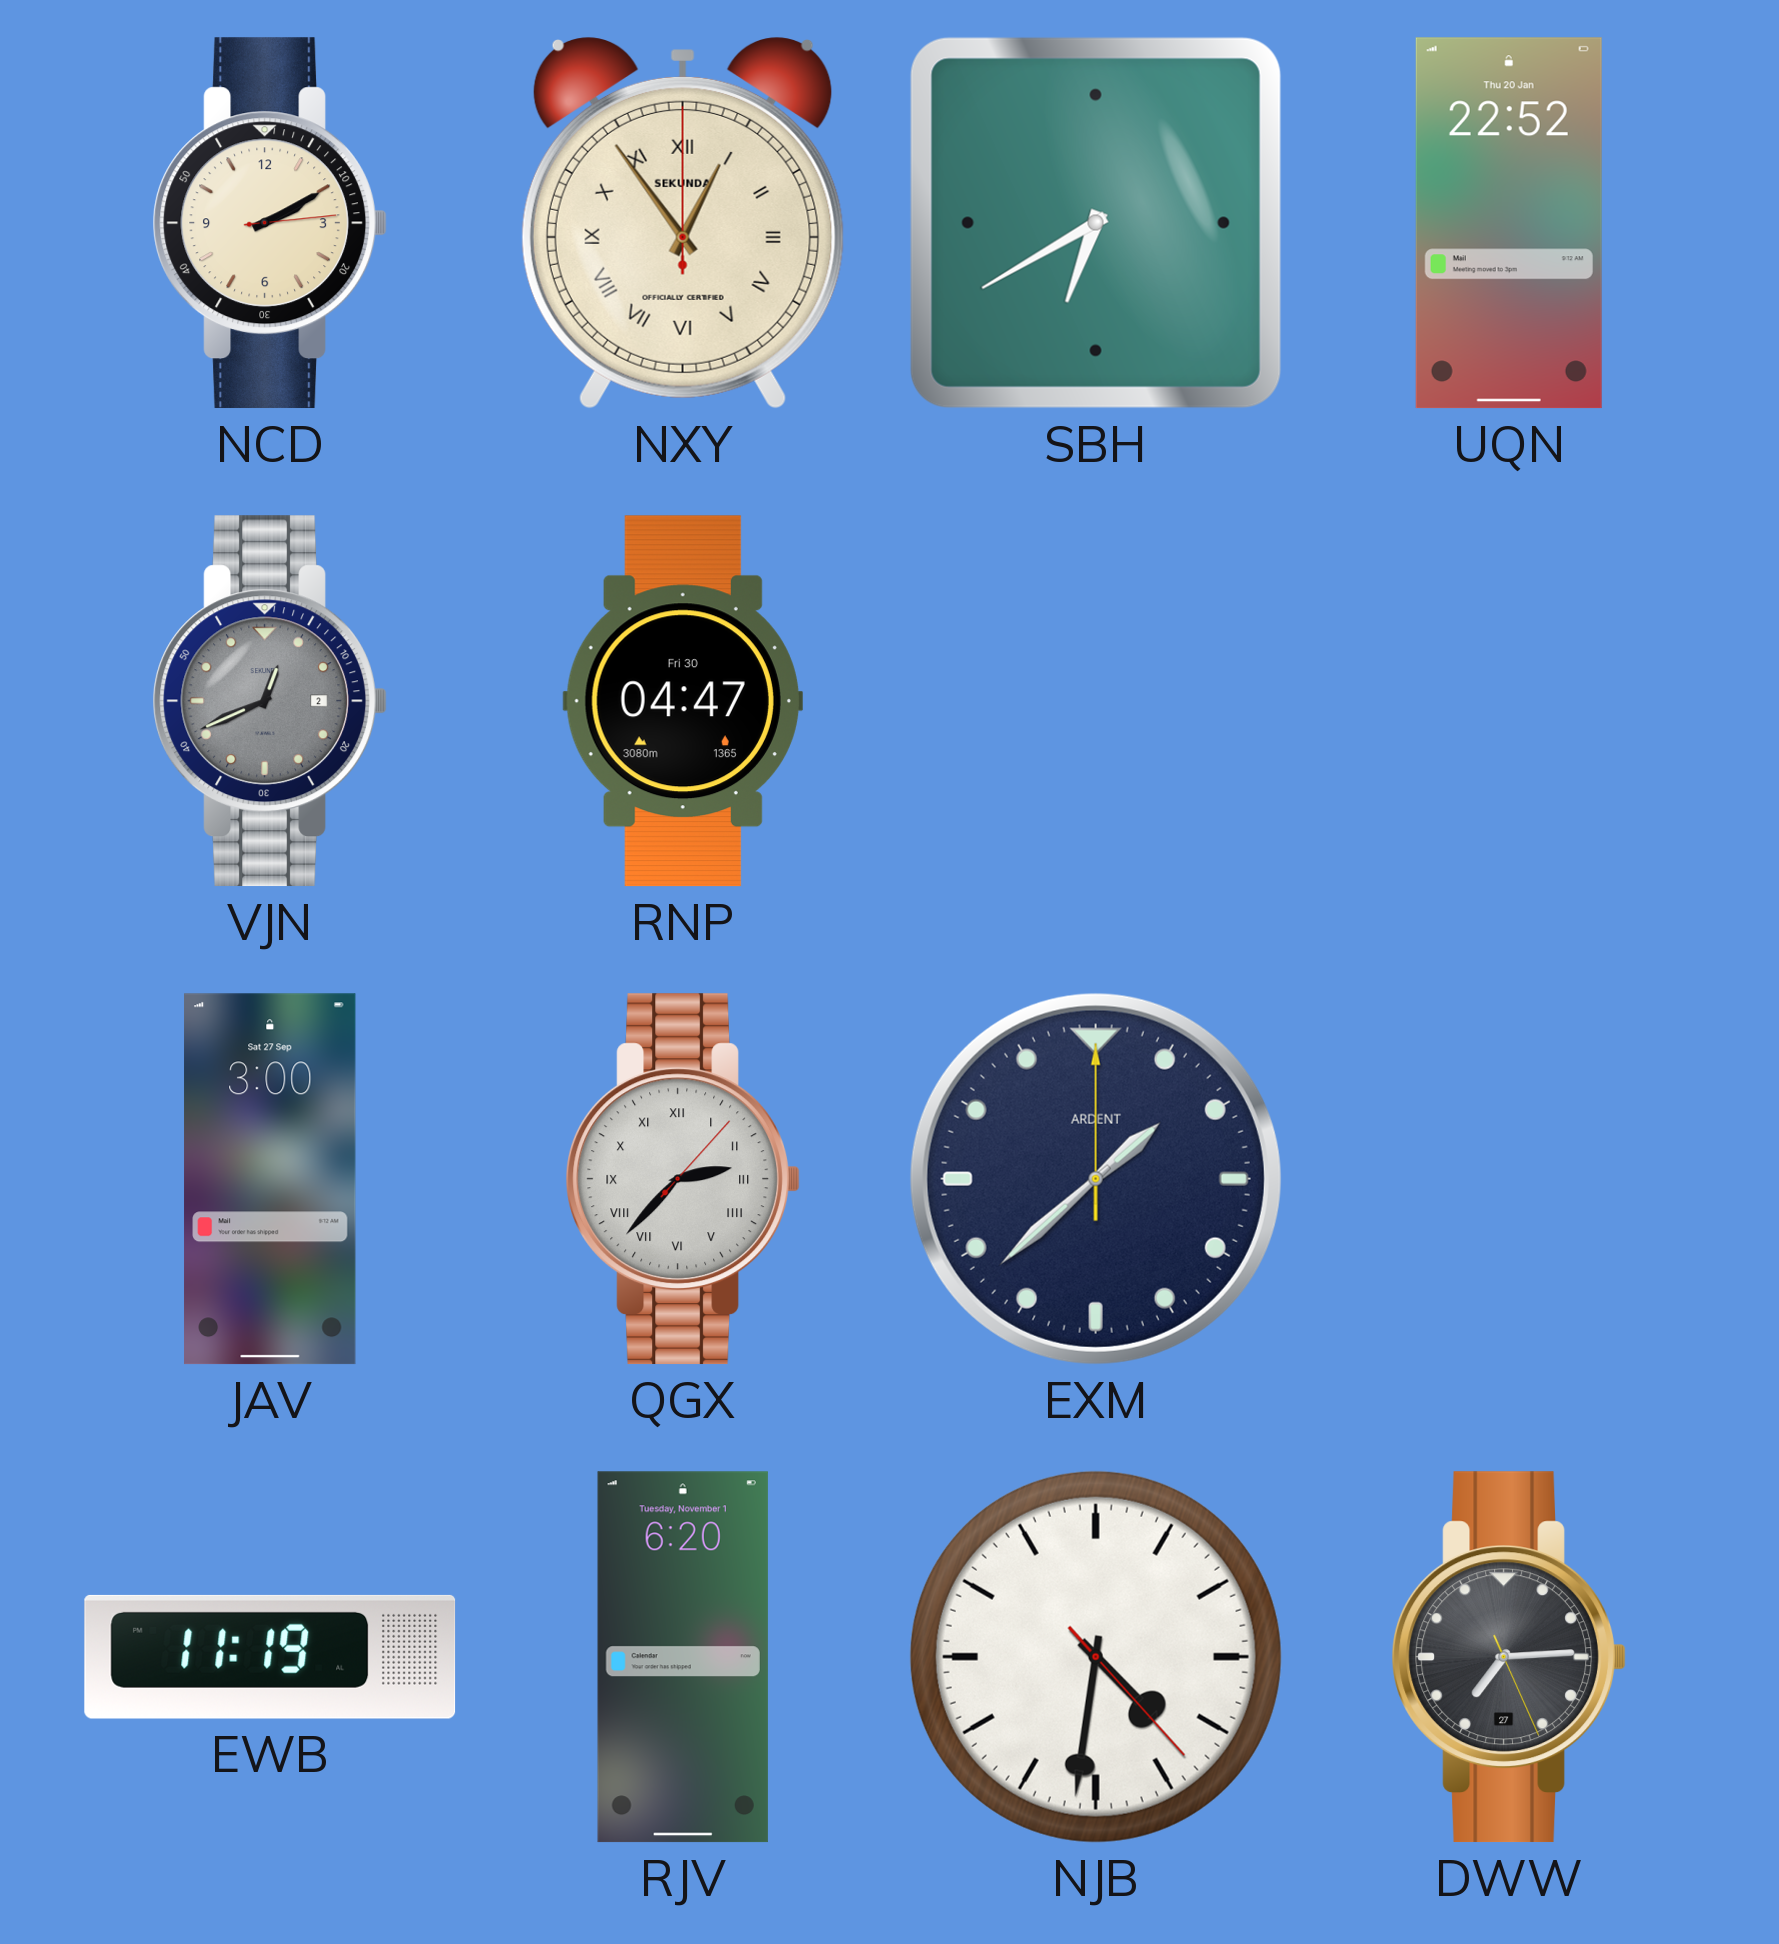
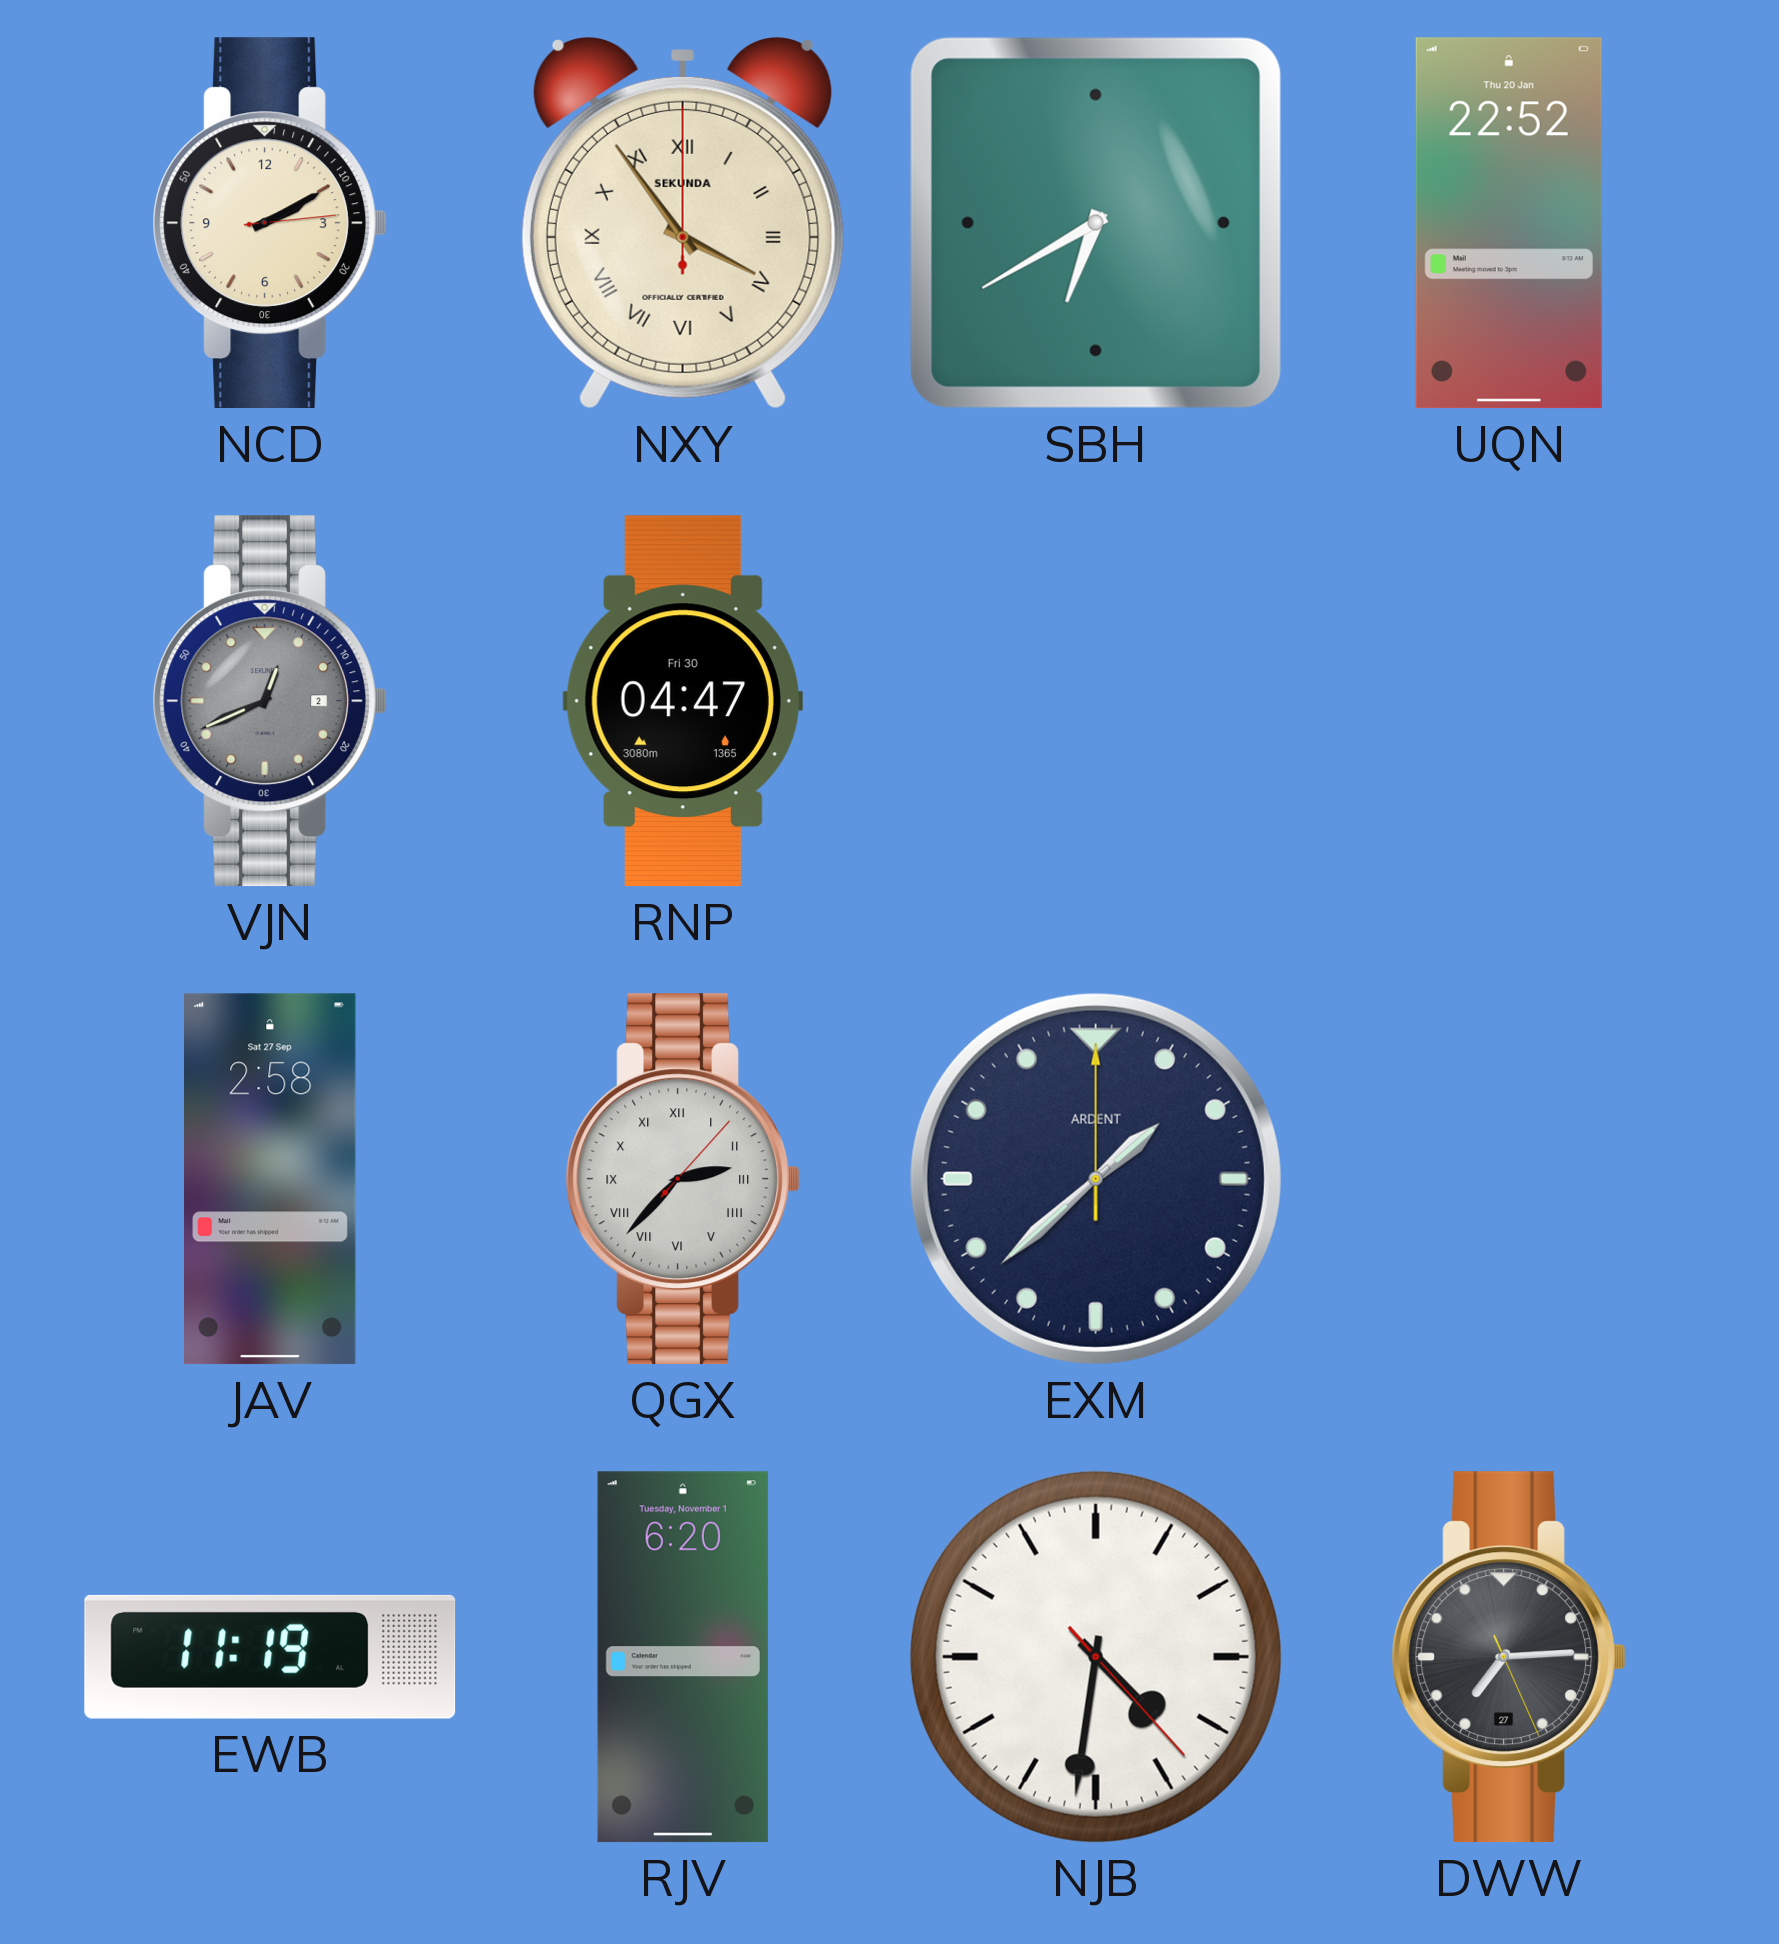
NXY: 12:54 -> 3:54 (683, 224)
JAV: 3:00 -> 2:58 (271, 1179)
